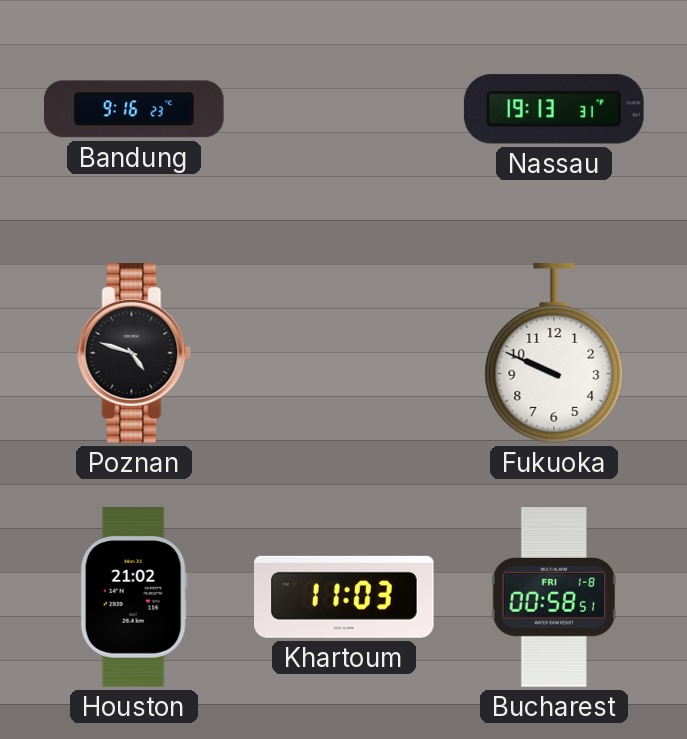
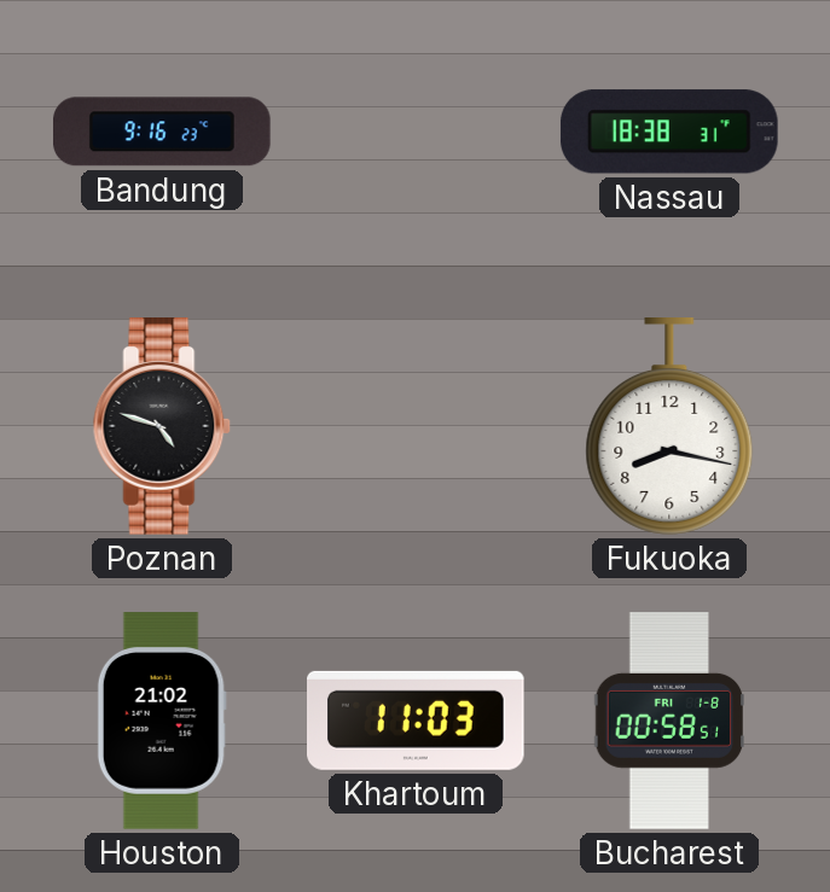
Nassau: 19:13 -> 18:38 (669, 132)
Fukuoka: 9:49 -> 8:17 (669, 427)
